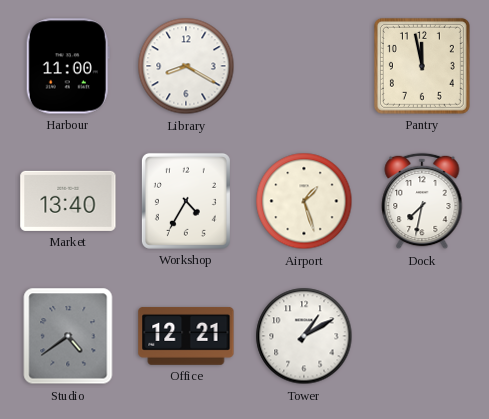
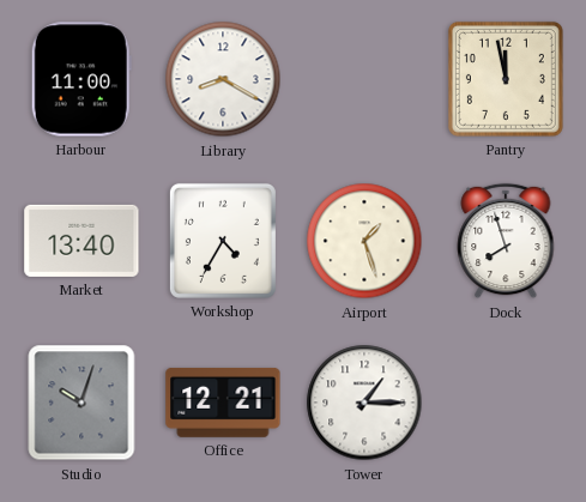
Dock: 7:32 -> 7:57 (506, 241)
Studio: 4:39 -> 10:03 (81, 403)
Tower: 1:10 -> 1:15 (364, 403)
